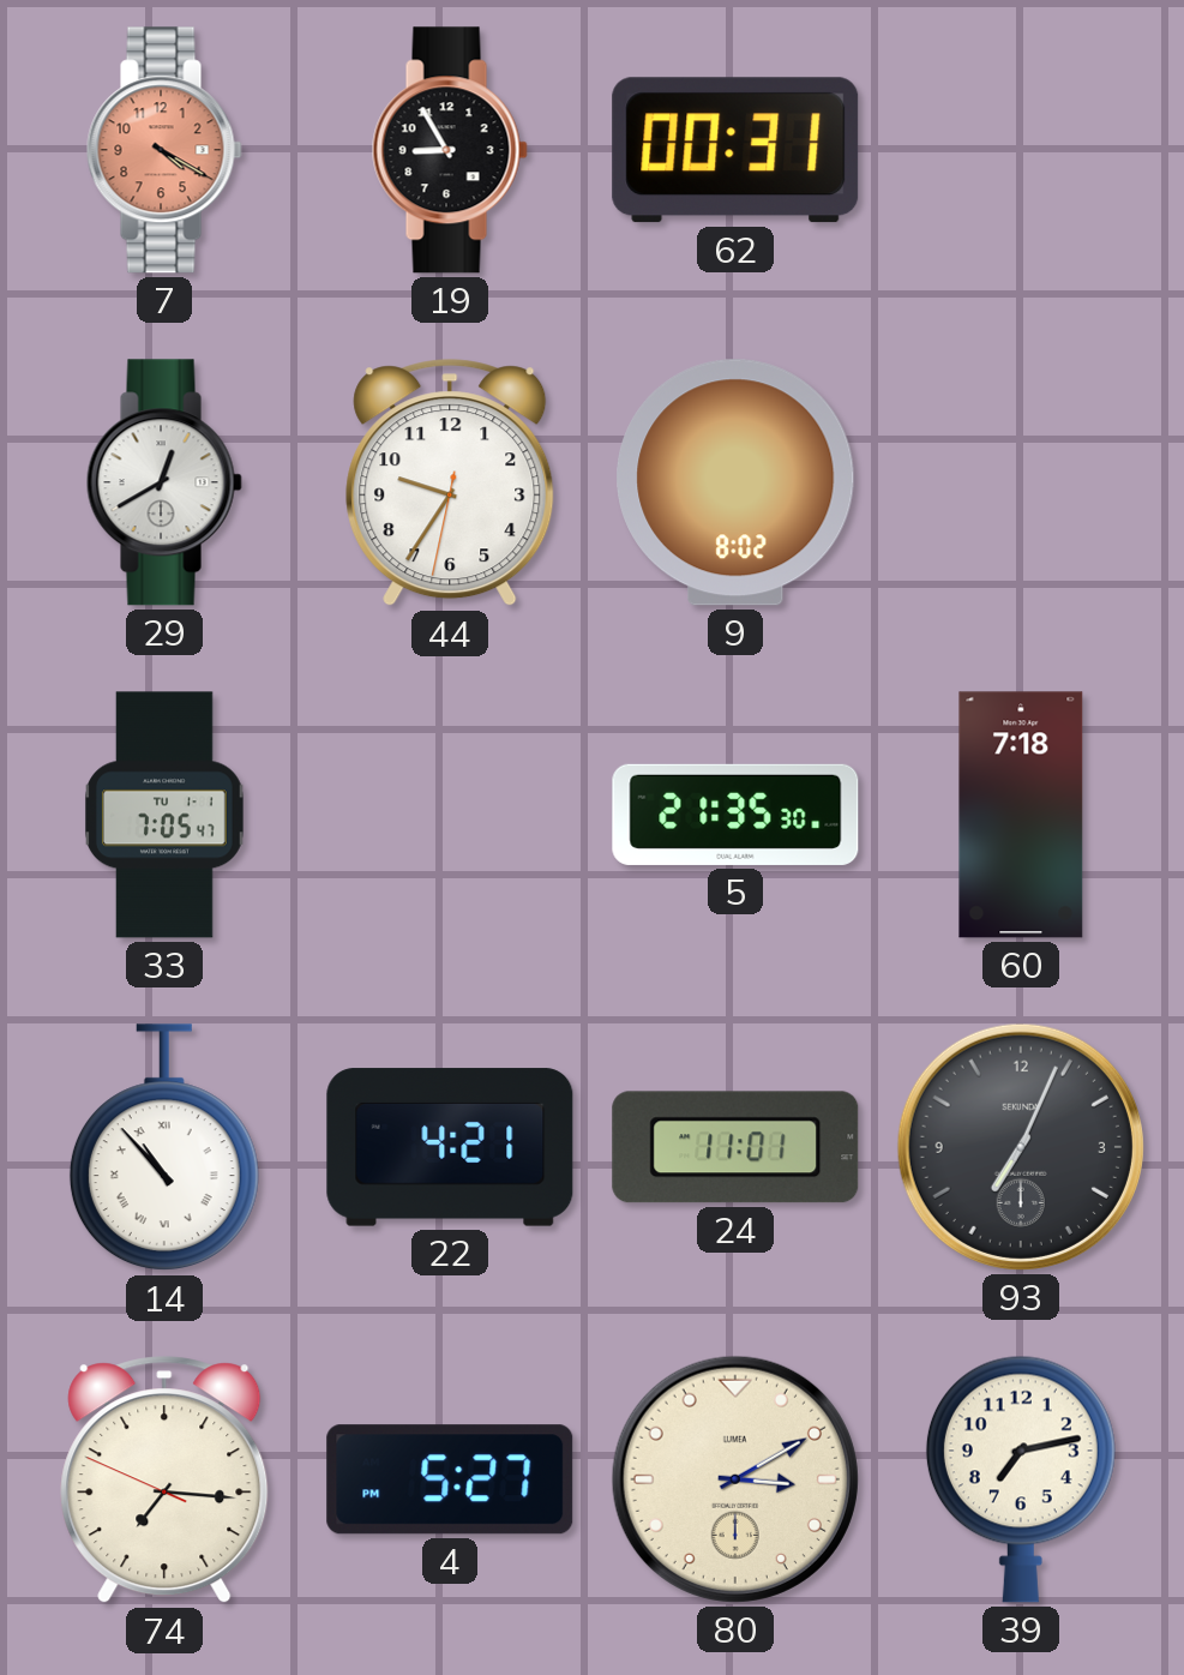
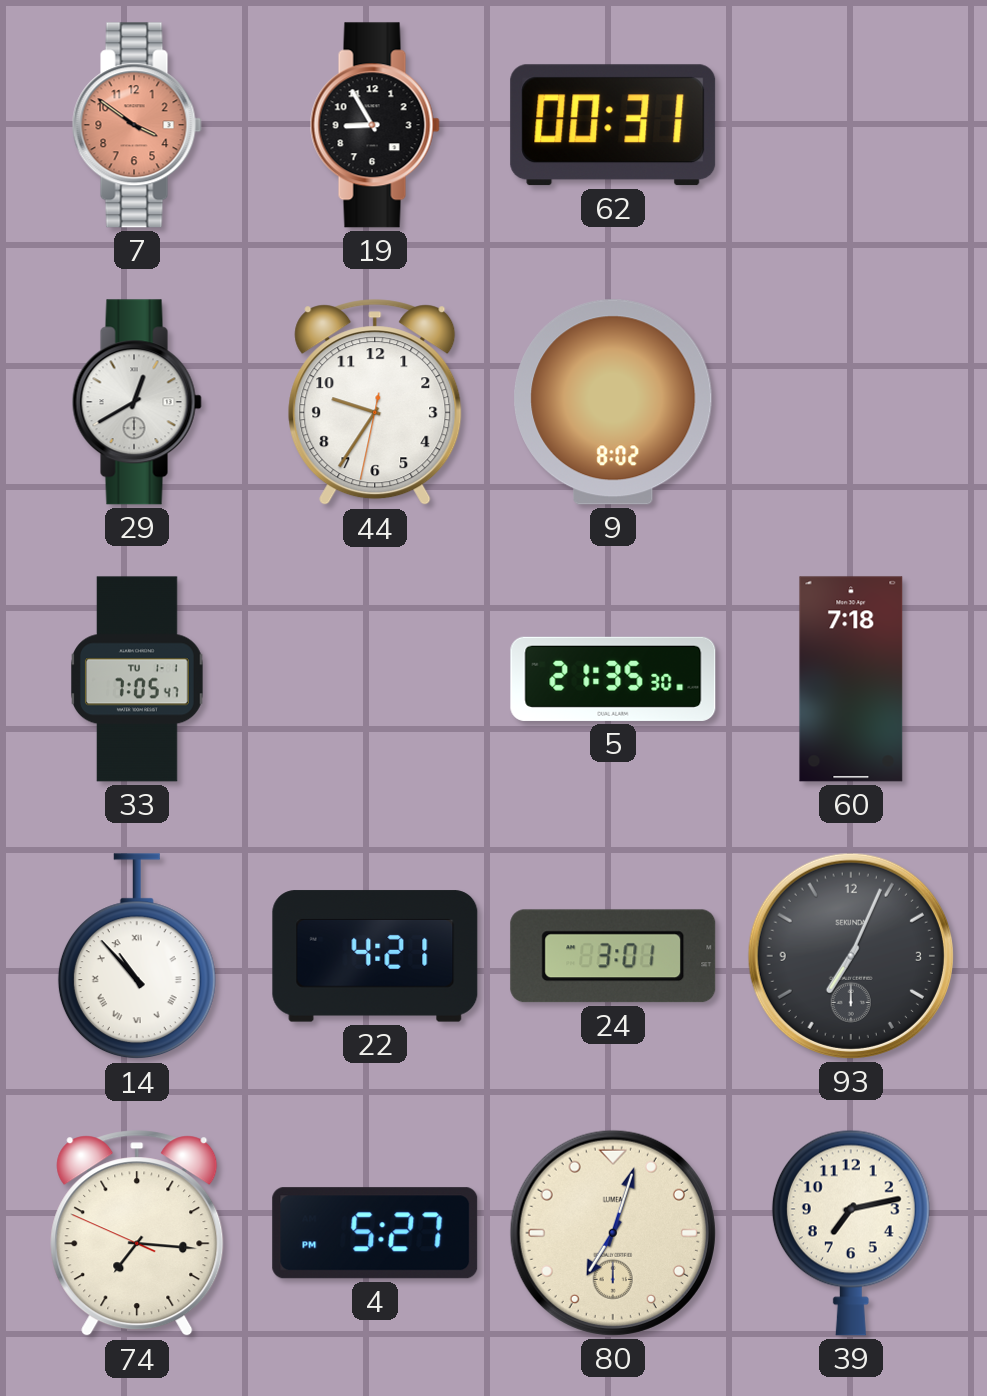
7: 4:20 -> 3:51 (137, 125)
24: 11:01 -> 3:01 (613, 956)
80: 3:10 -> 7:03 (613, 1233)
